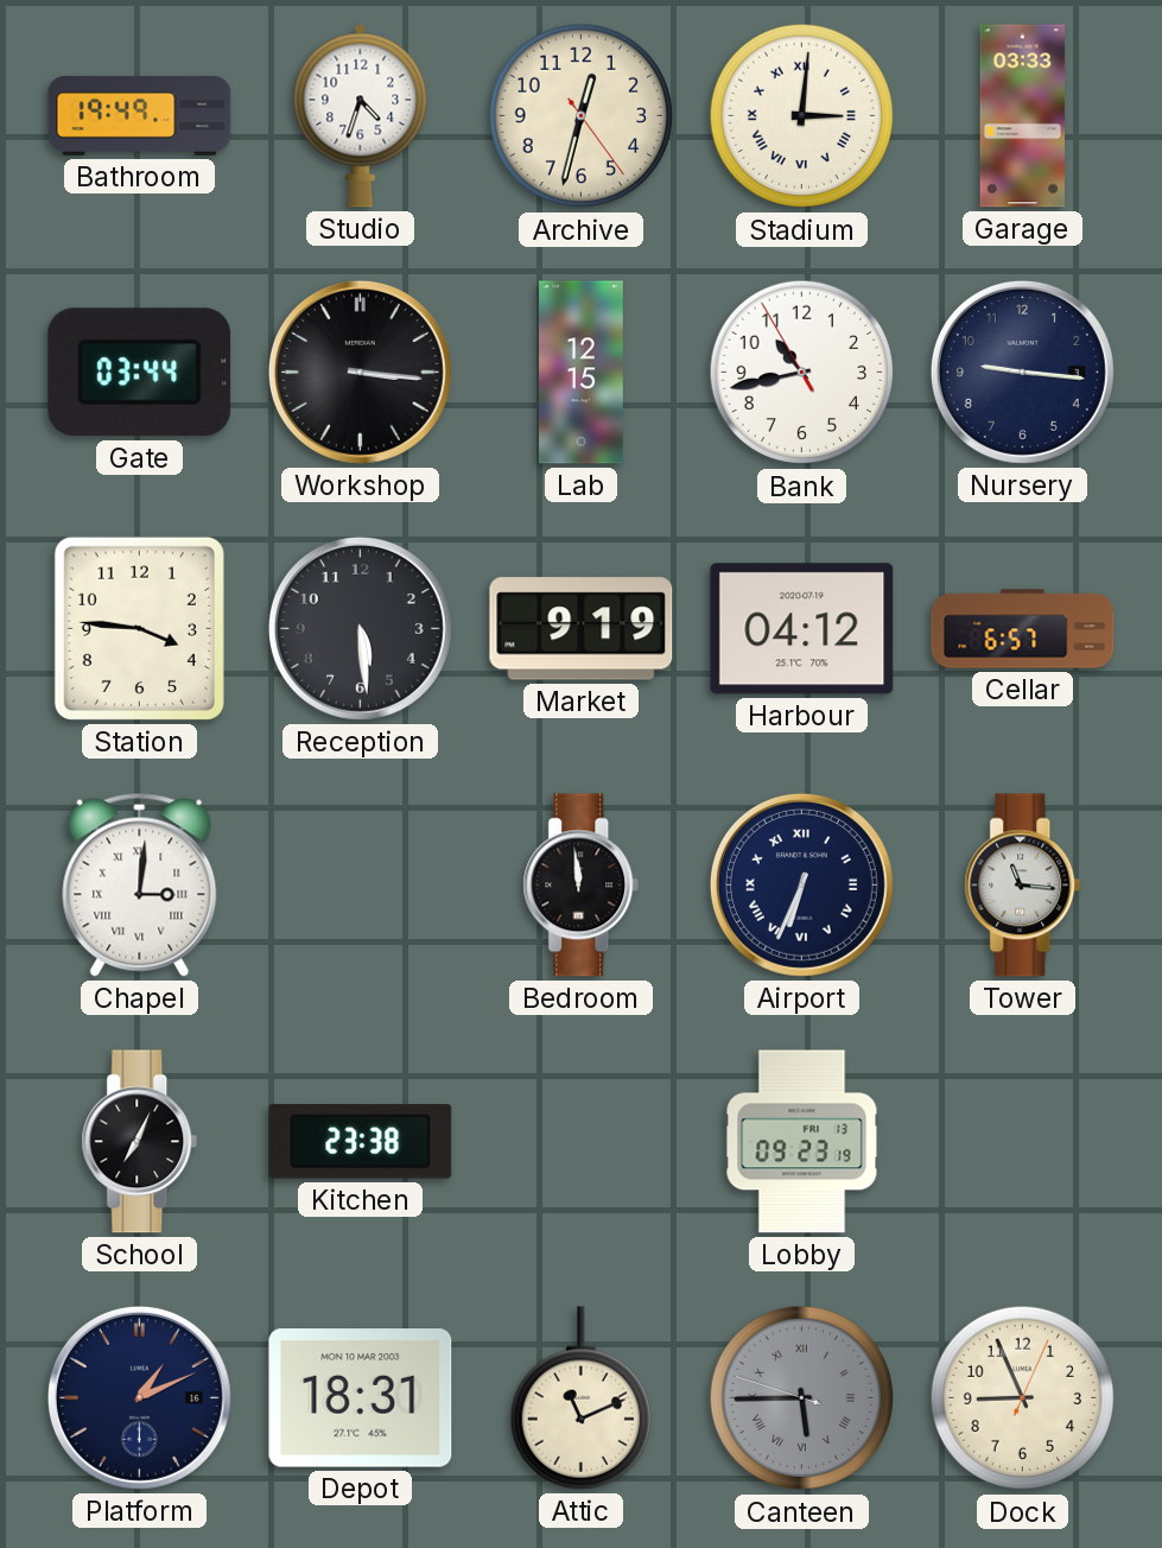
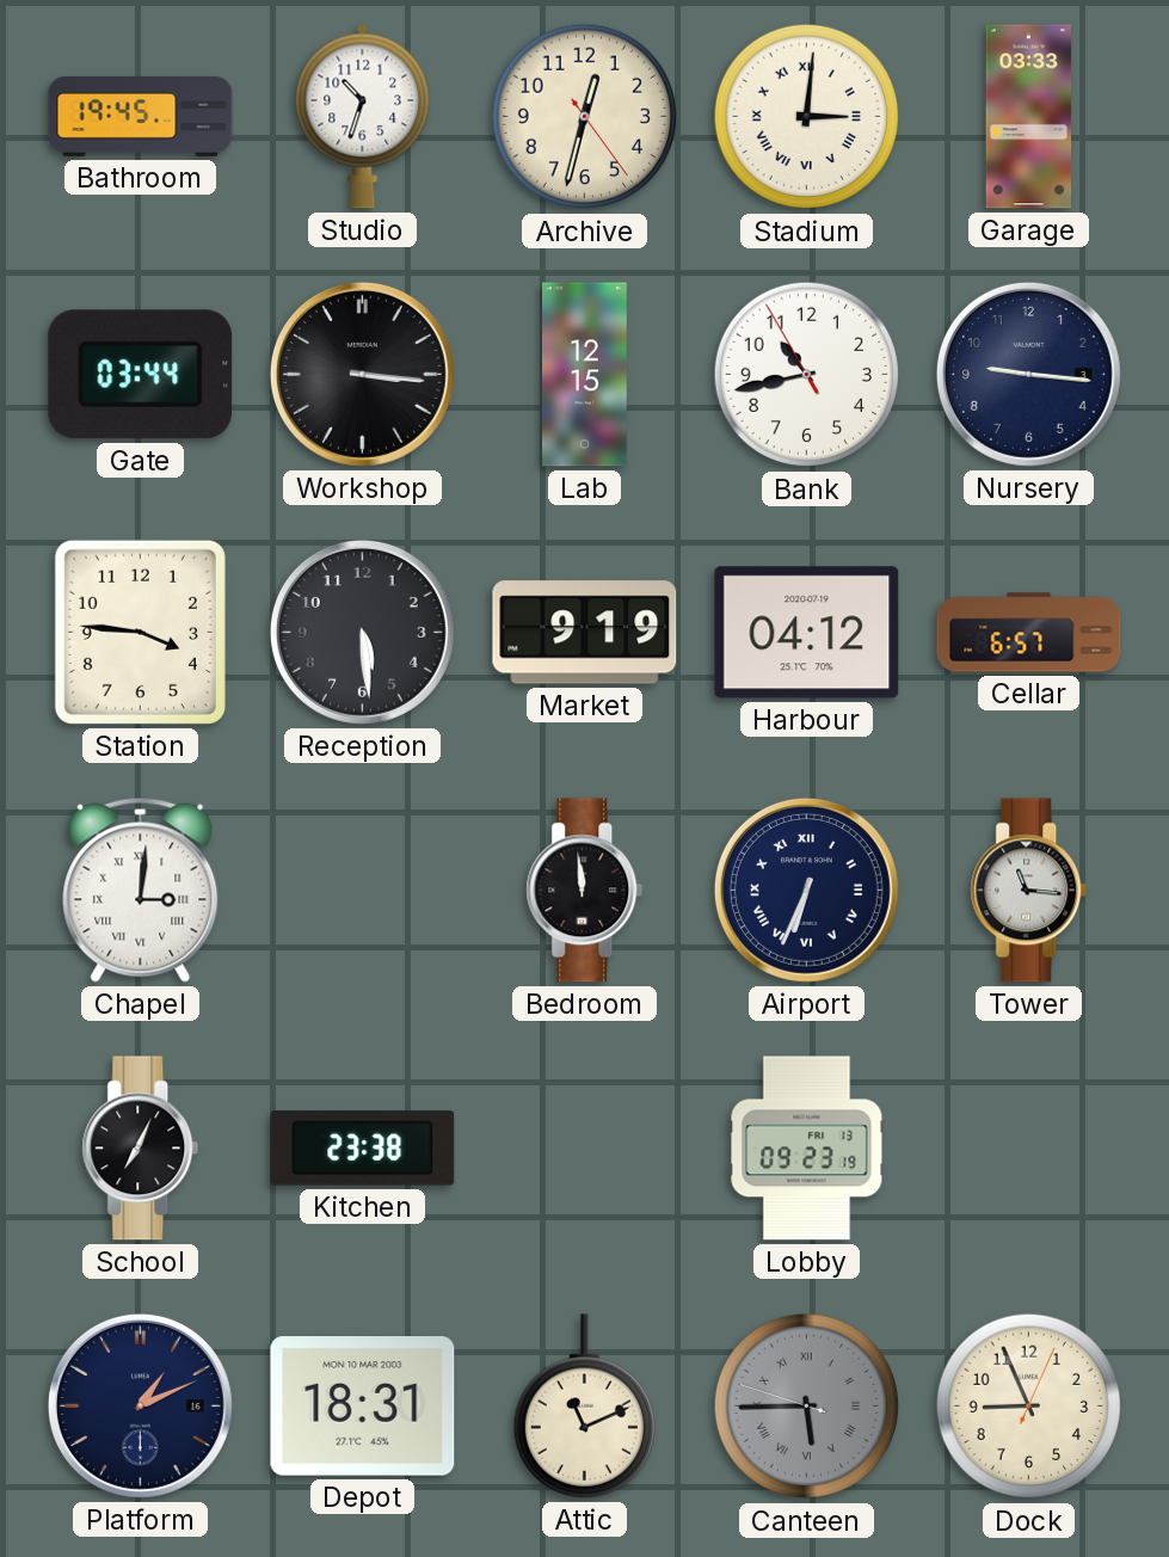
Bathroom: 19:49 -> 19:45 (141, 116)
Studio: 4:33 -> 10:33 (363, 116)
